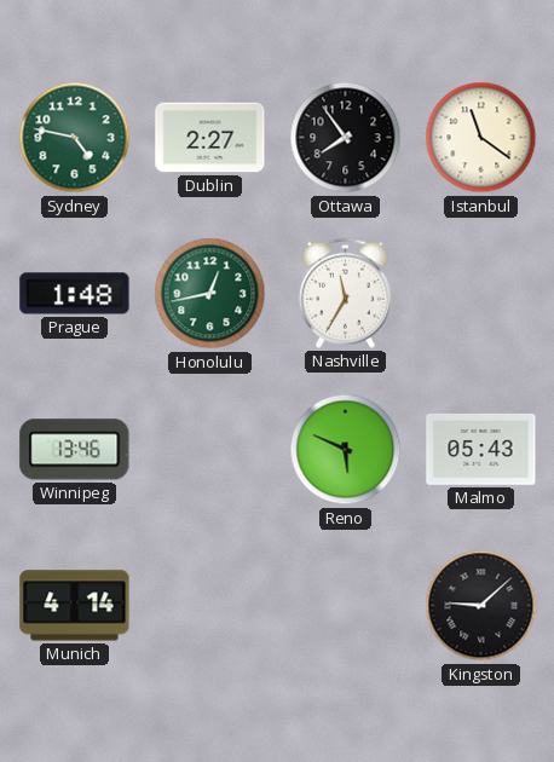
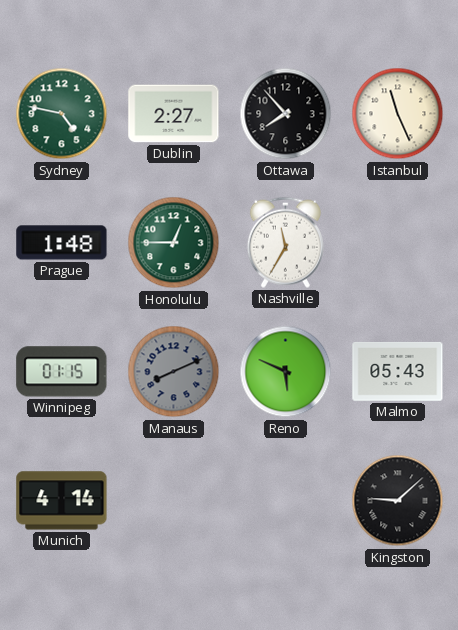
Ottawa: 7:54 -> 7:53 (286, 114)
Istanbul: 11:21 -> 11:26 (398, 114)
Honolulu: 12:43 -> 12:45 (174, 243)
Winnipeg: 13:46 -> 01:15 (62, 372)
Manaus: none -> 8:11 (174, 372)
